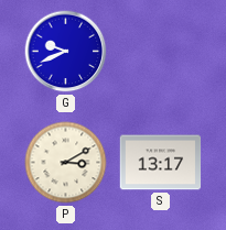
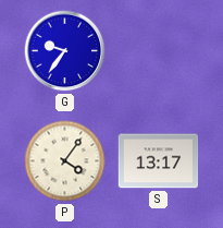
G: 9:41 -> 9:36 (65, 51)
P: 3:10 -> 4:06 (65, 161)
